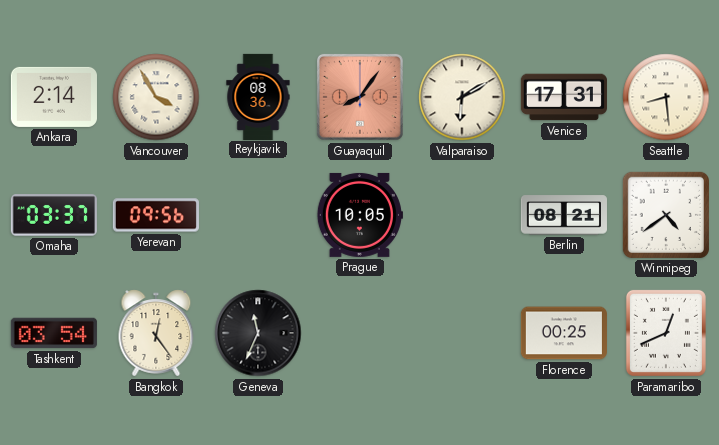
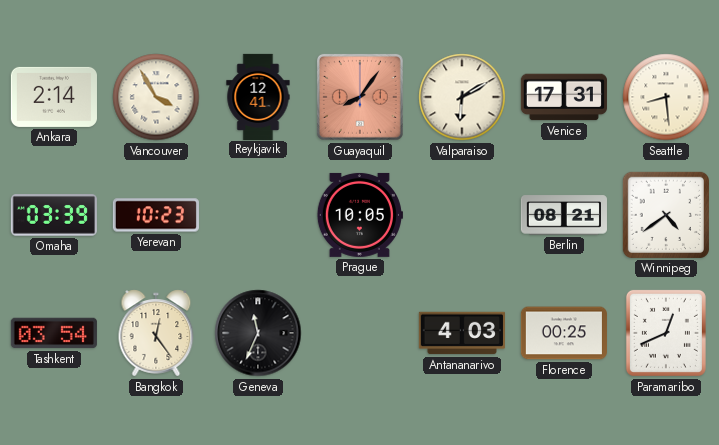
Reykjavik: 08:36 -> 12:41 (258, 96)
Omaha: 03:37 -> 03:39 (54, 215)
Yerevan: 09:56 -> 10:23 (156, 215)
Antananarivo: none -> 4:03 (462, 333)
